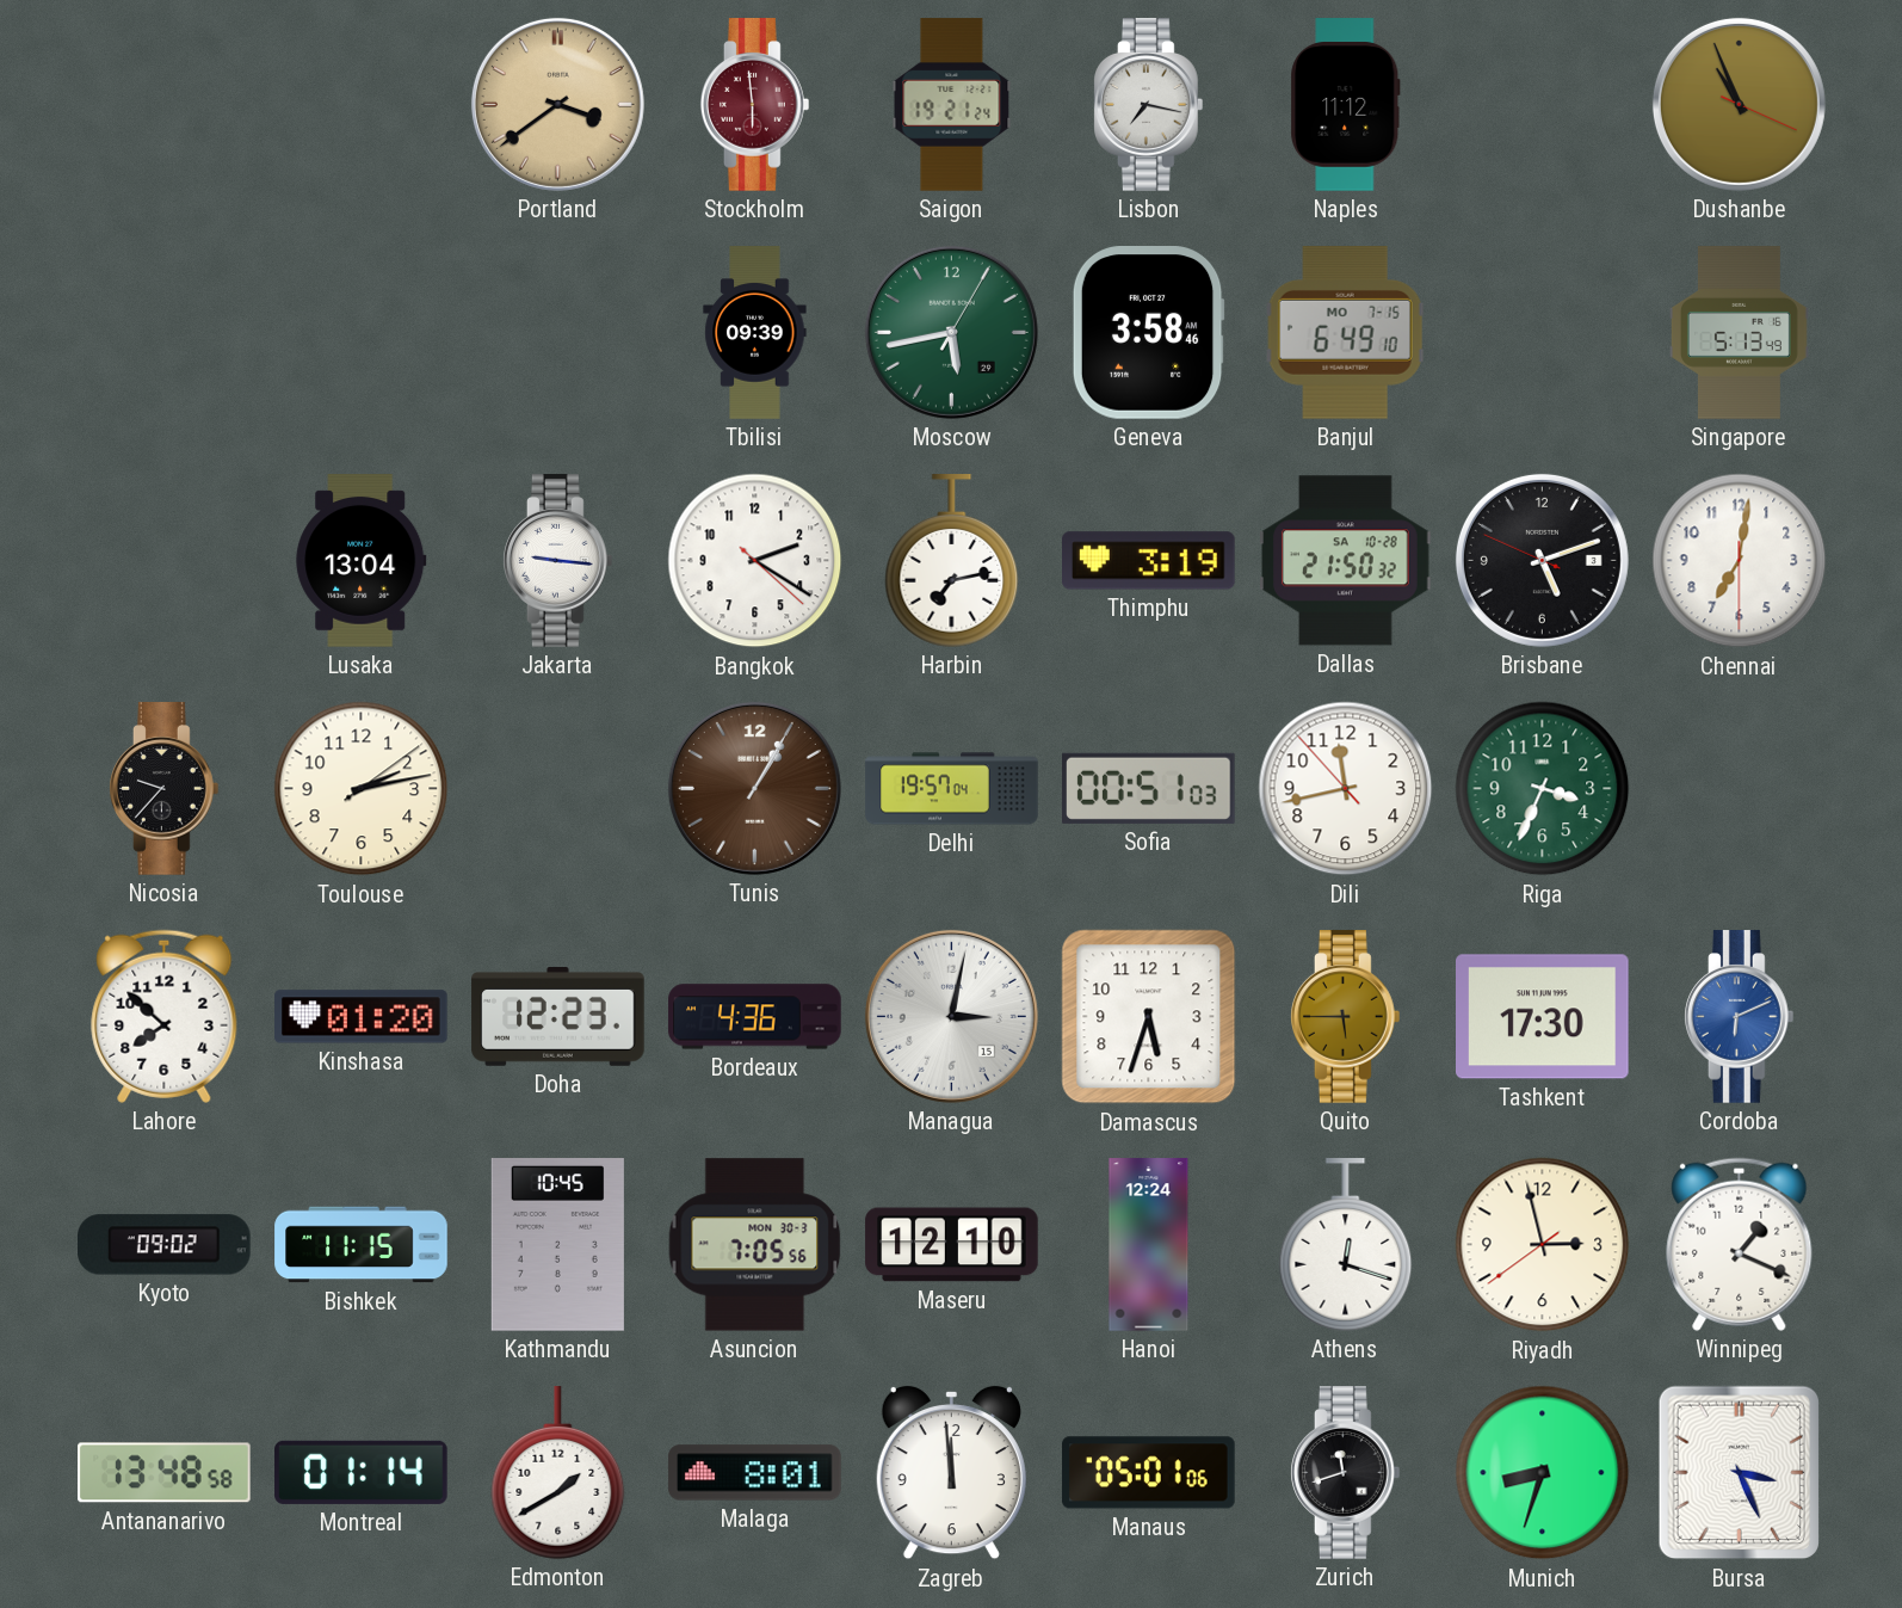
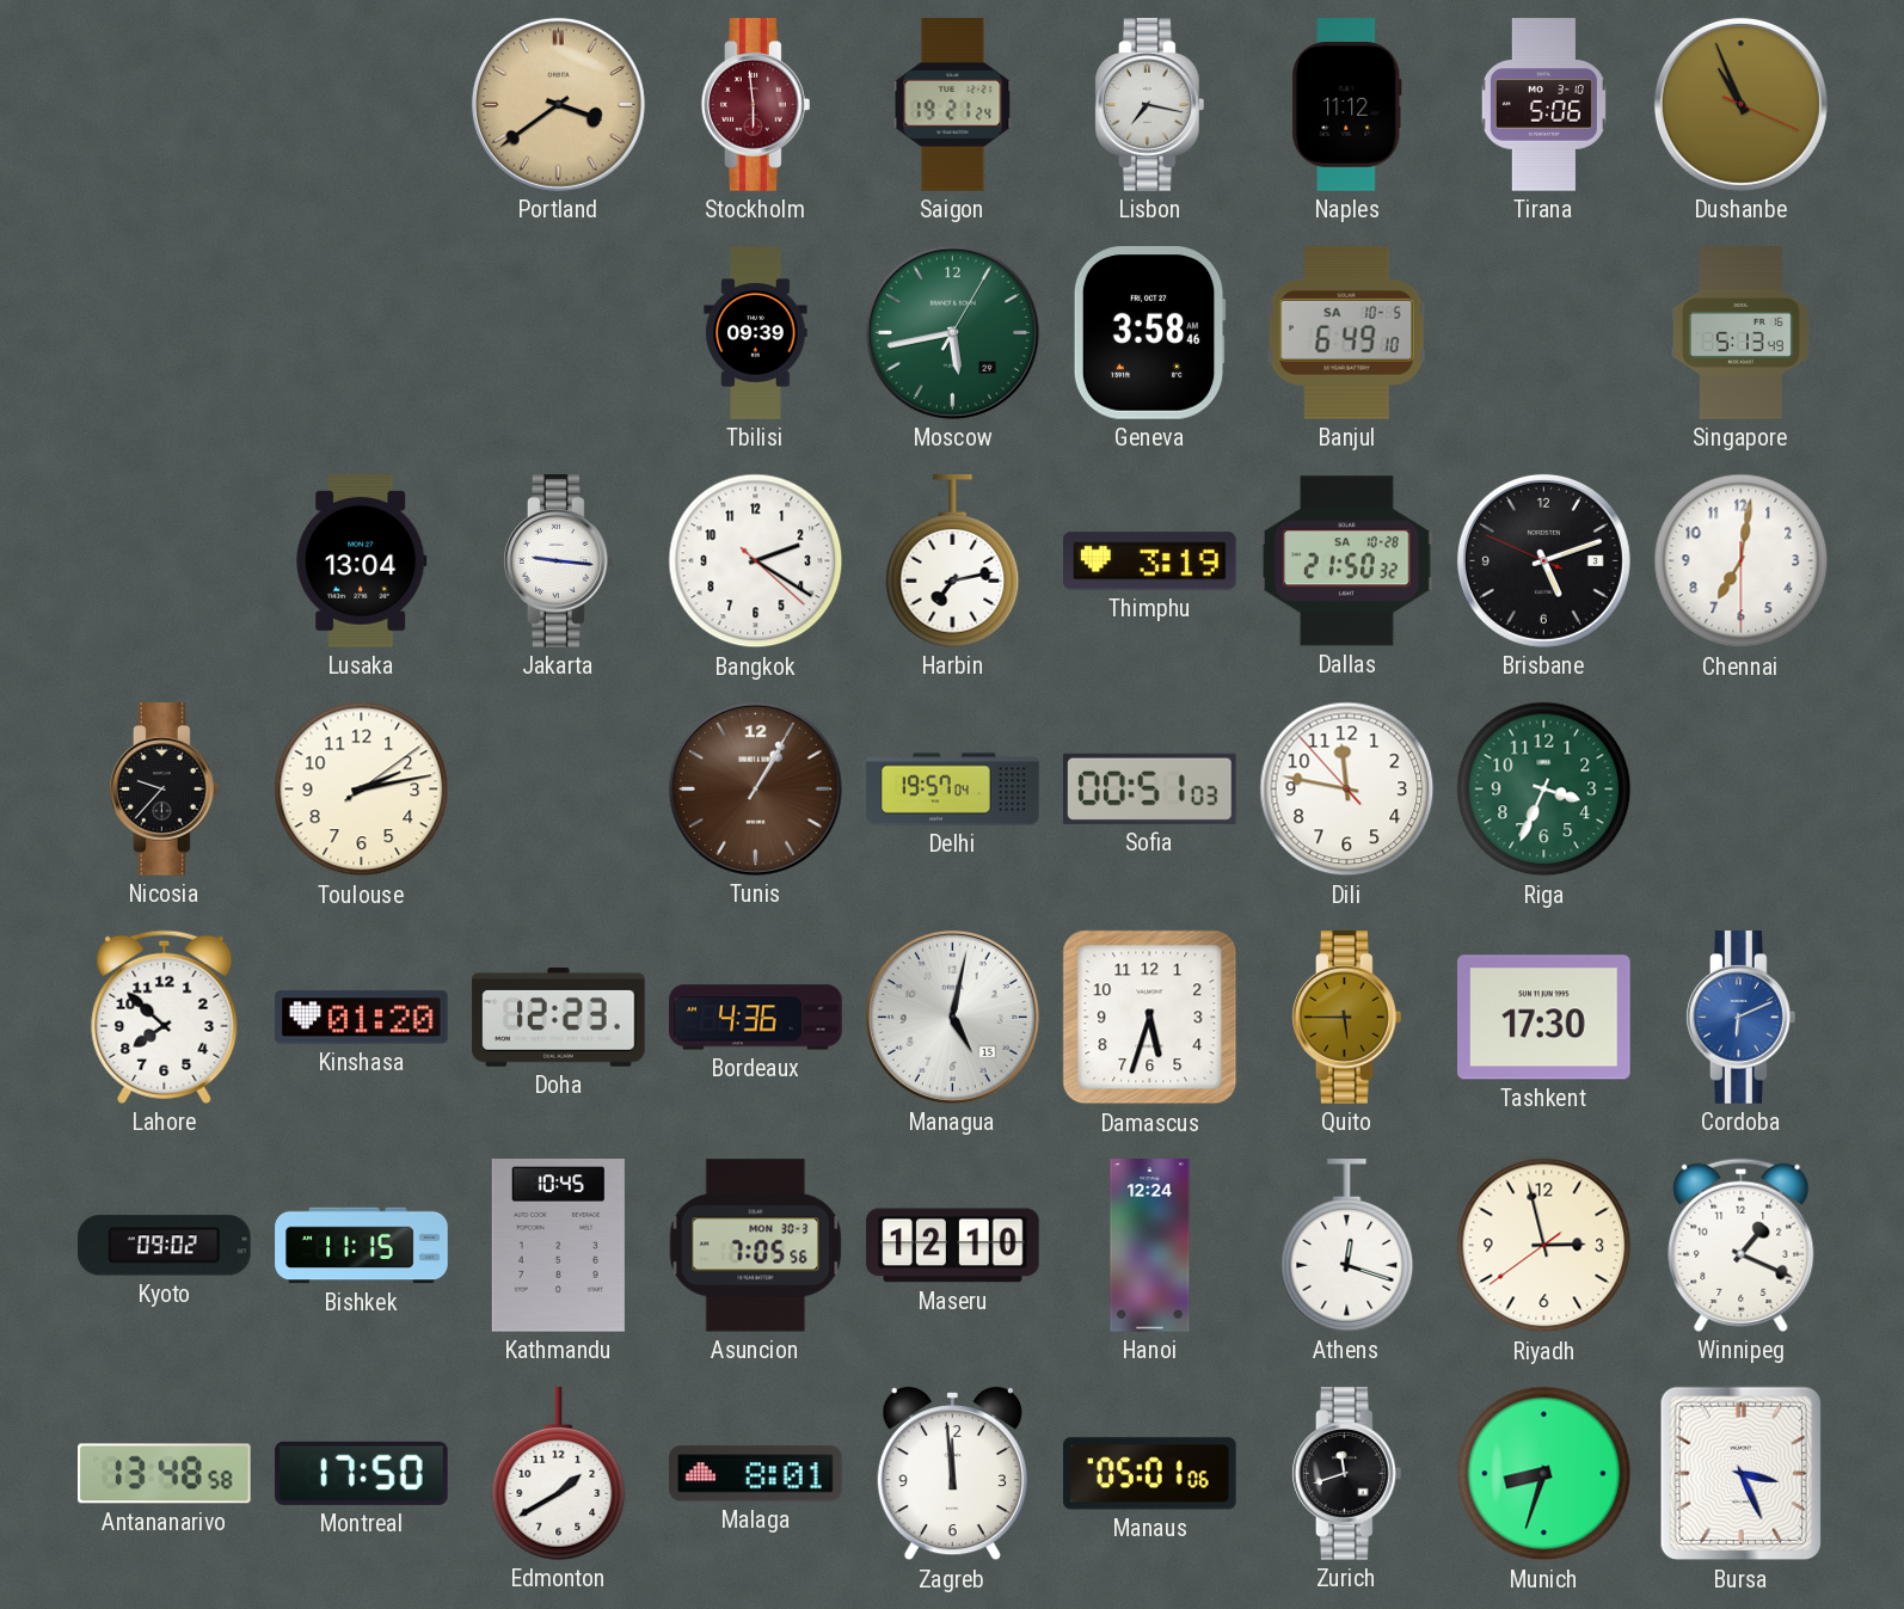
Tirana: none -> 5:06 (1543, 105)
Banjul date: MO 7-15 -> SA 10-5 (1347, 333)
Dili: 11:42 -> 11:46 (1347, 790)
Managua: 3:02 -> 5:02 (952, 1017)
Montreal: 01:14 -> 17:50 (362, 1473)
